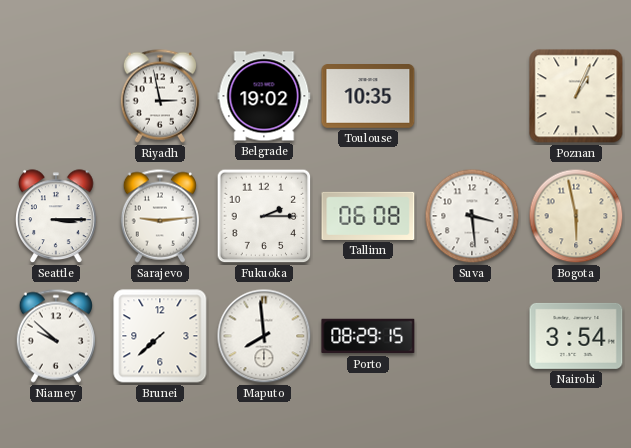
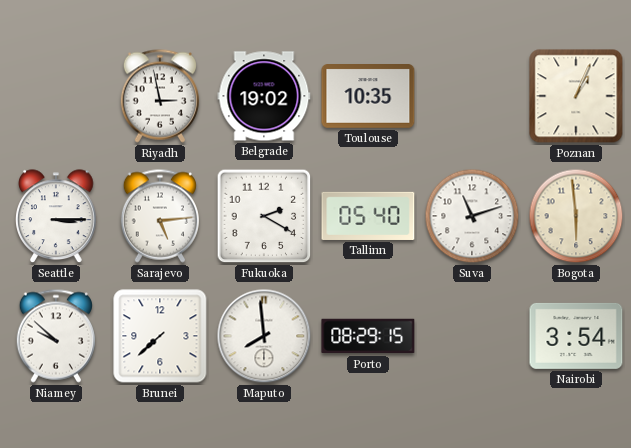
Sarajevo: 9:14 -> 5:14 (160, 216)
Fukuoka: 2:15 -> 2:20 (264, 216)
Tallinn: 06:08 -> 05:40 (368, 216)
Suva: 3:29 -> 11:12 (472, 216)
Bogota: 5:58 -> 5:59 (576, 216)
